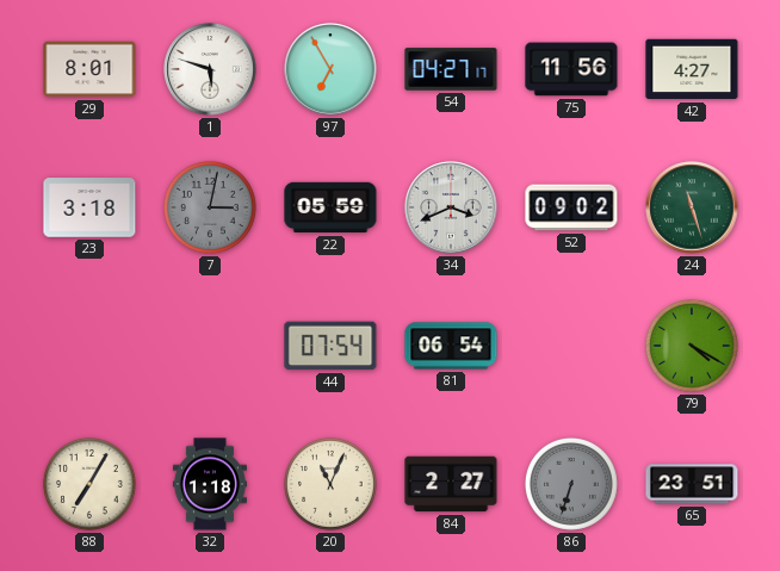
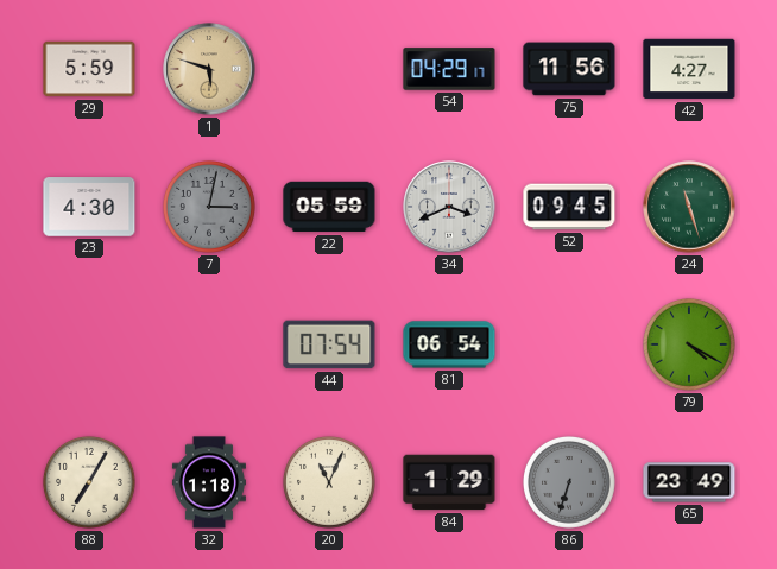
29: 8:01 -> 5:59 (89, 69)
1 dial: white -> champagne (209, 69)
97: 6:55 -> none (330, 69)
54: 04:27 -> 04:29 (449, 69)
23: 3:18 -> 4:30 (89, 207)
52: 09:02 -> 09:45 (569, 207)
84: 2:27 -> 1:29 (449, 482)
65: 23:51 -> 23:49 (689, 482)
